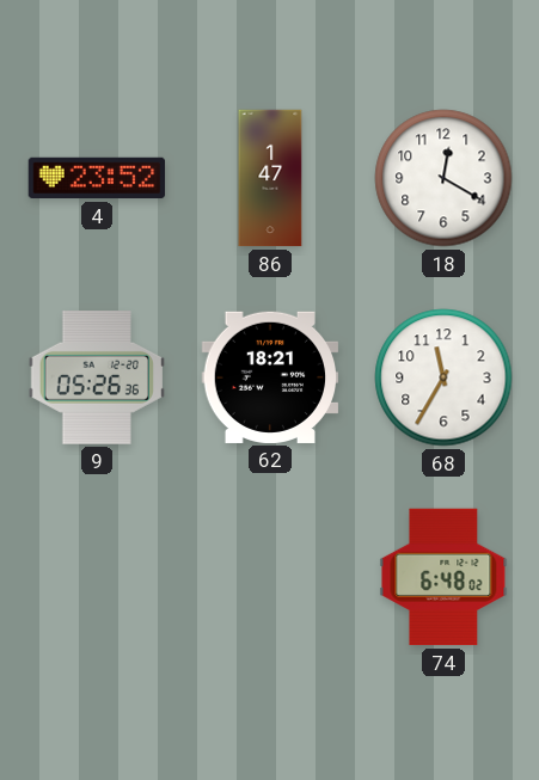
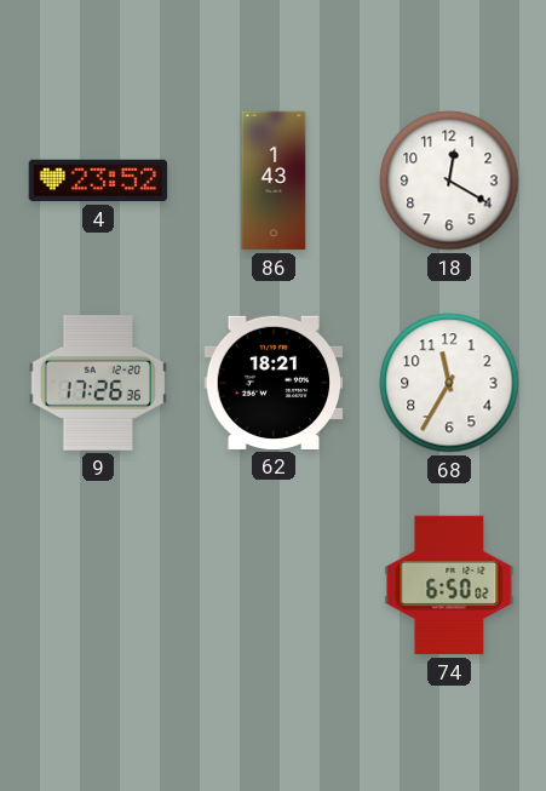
86: 1:47 -> 1:43 (274, 180)
9: 05:26 -> 17:26 (97, 384)
74: 6:48 -> 6:50 (449, 585)
